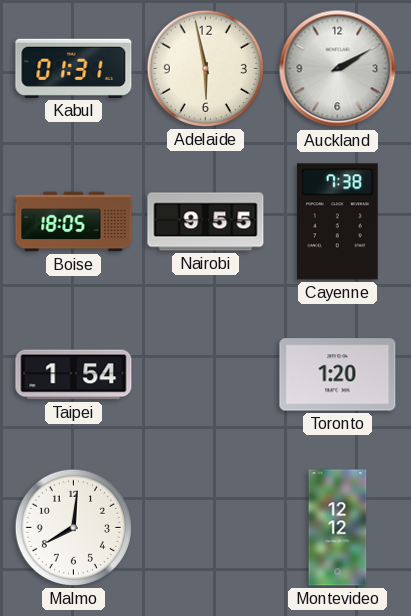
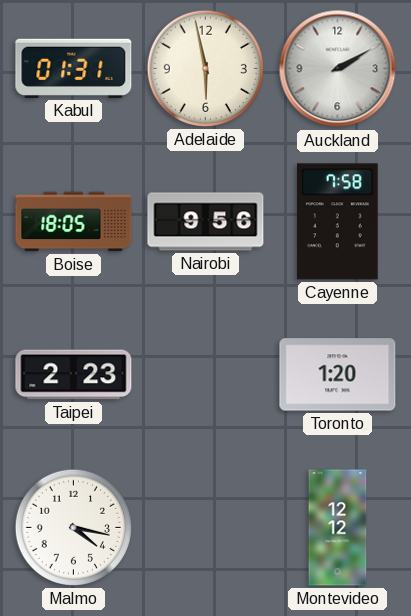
Nairobi: 9:55 -> 9:56 (206, 222)
Cayenne: 7:38 -> 7:58 (337, 222)
Taipei: 1:54 -> 2:23 (74, 375)
Malmo: 8:01 -> 4:17 (73, 527)
